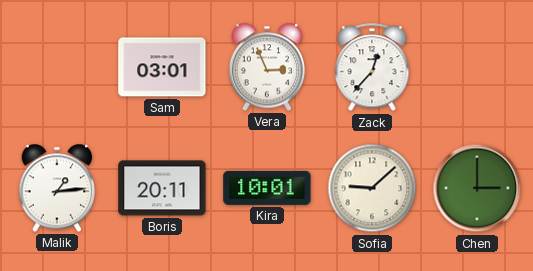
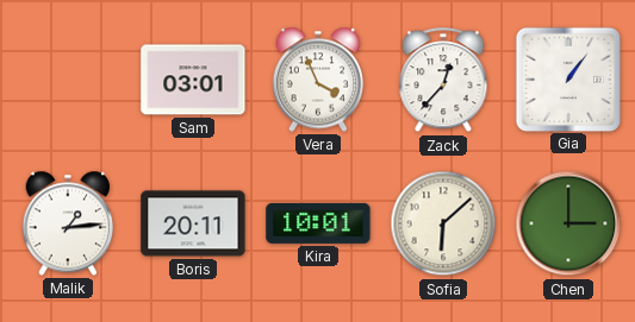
Vera: 2:56 -> 3:56 (318, 80)
Gia: none -> 1:06 (567, 78)
Sofia: 9:08 -> 6:08 (443, 223)
